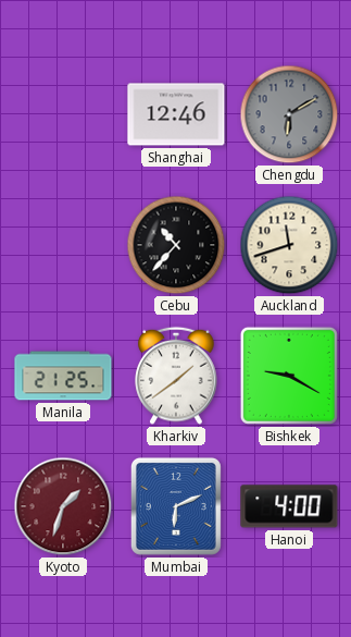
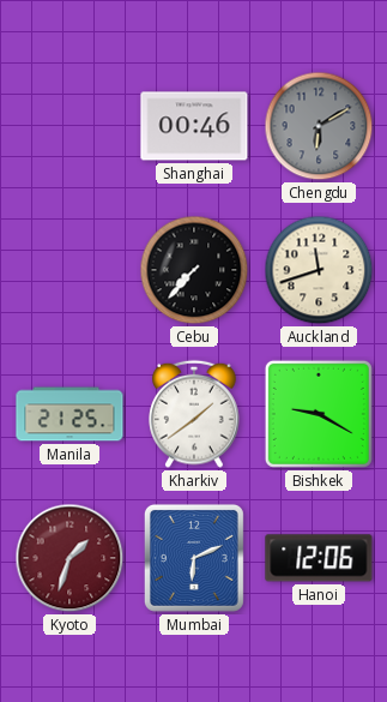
Shanghai: 12:46 -> 00:46 (194, 126)
Cebu: 10:37 -> 7:37 (194, 270)
Hanoi: 4:00 -> 12:06 (319, 558)
